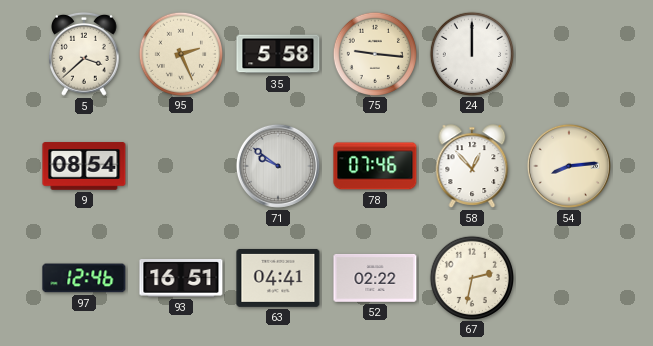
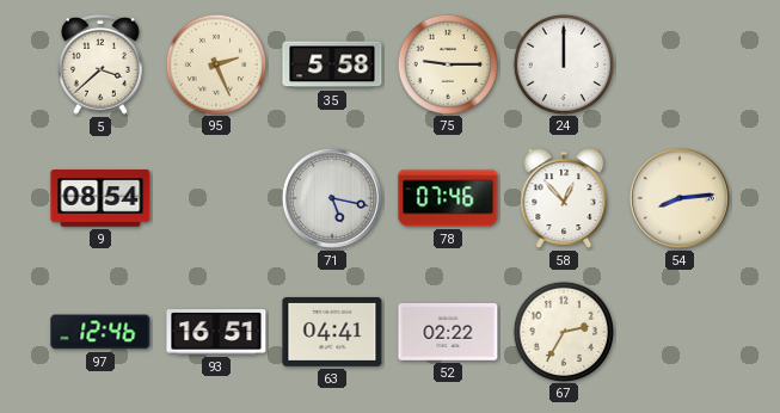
75: 9:16 -> 9:15 (447, 63)
71: 9:51 -> 5:17 (332, 198)
67: 2:32 -> 2:35 (563, 331)
